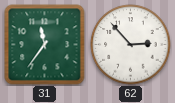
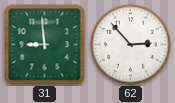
31: 11:36 -> 8:59 (45, 45)
